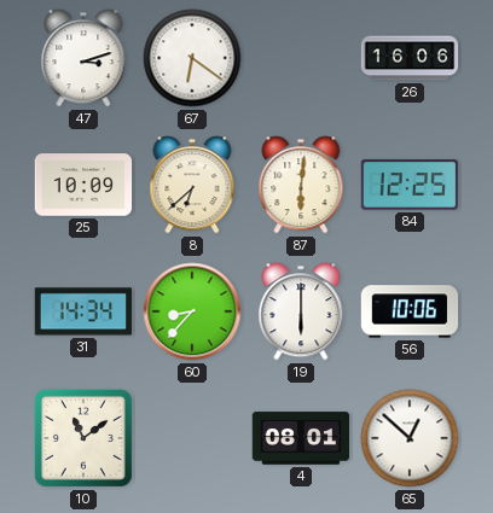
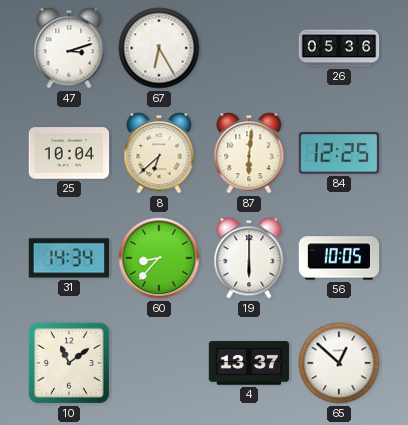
67: 6:21 -> 6:25 (159, 48)
26: 16:06 -> 05:36 (339, 48)
25: 10:09 -> 10:04 (69, 153)
56: 10:06 -> 10:05 (339, 258)
4: 08:01 -> 13:37 (249, 363)
